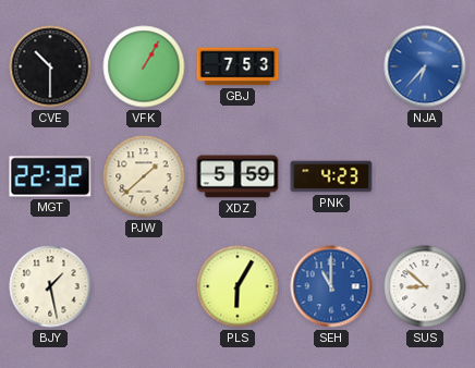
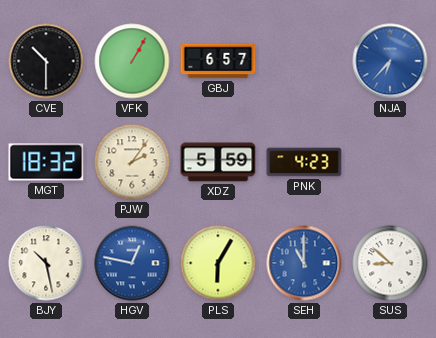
GBJ: 7:53 -> 6:57 (218, 61)
MGT: 22:32 -> 18:32 (46, 162)
PJW: 1:38 -> 2:06 (132, 162)
BJY: 1:28 -> 10:28 (46, 263)
HGV: none -> 12:47 (132, 263)
